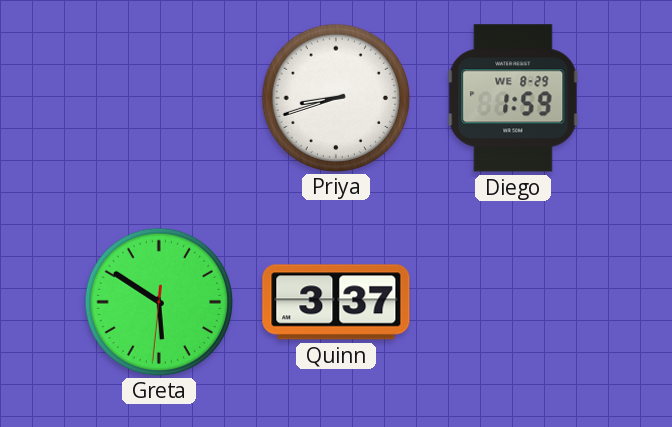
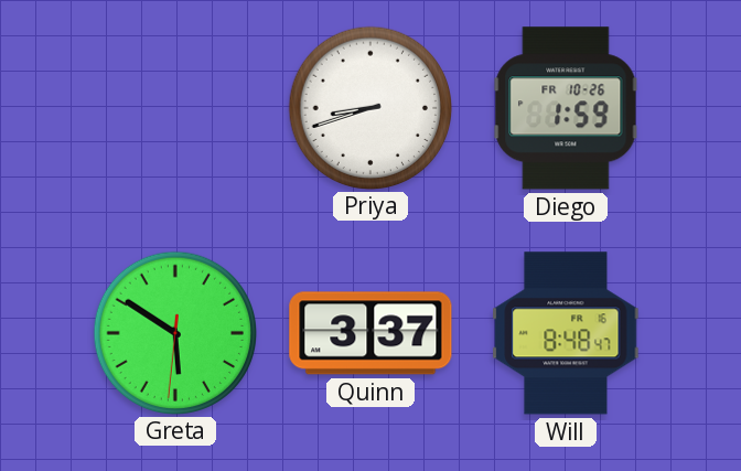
Diego date: WE 8-29 -> FR 10-26 (566, 108)
Will: none -> 8:48 (566, 333)
